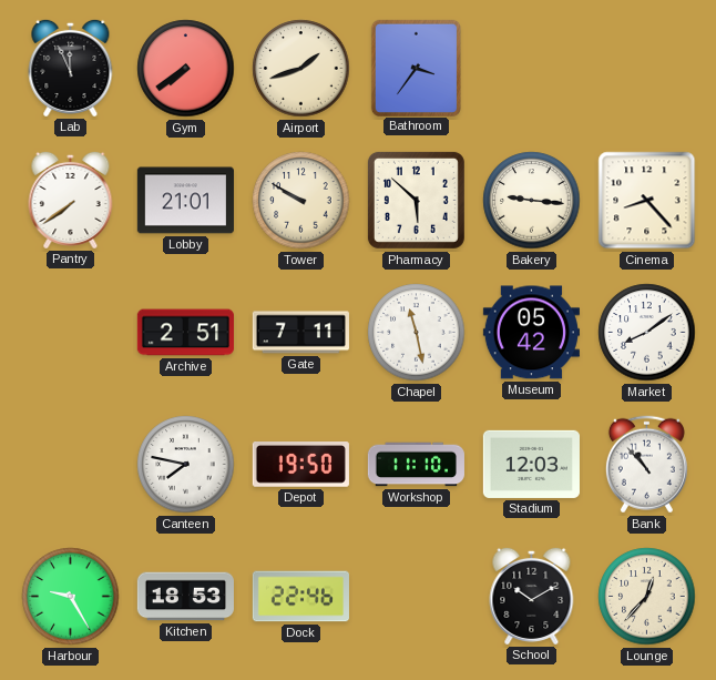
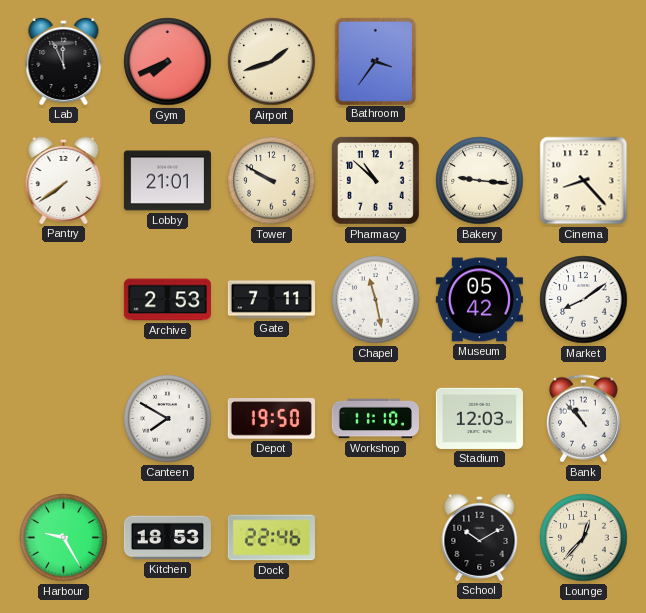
Gym: 7:39 -> 7:41 (168, 62)
Pharmacy: 5:52 -> 10:52 (375, 180)
Archive: 2:51 -> 2:53 (167, 300)
Canteen: 7:47 -> 7:50 (168, 419)
